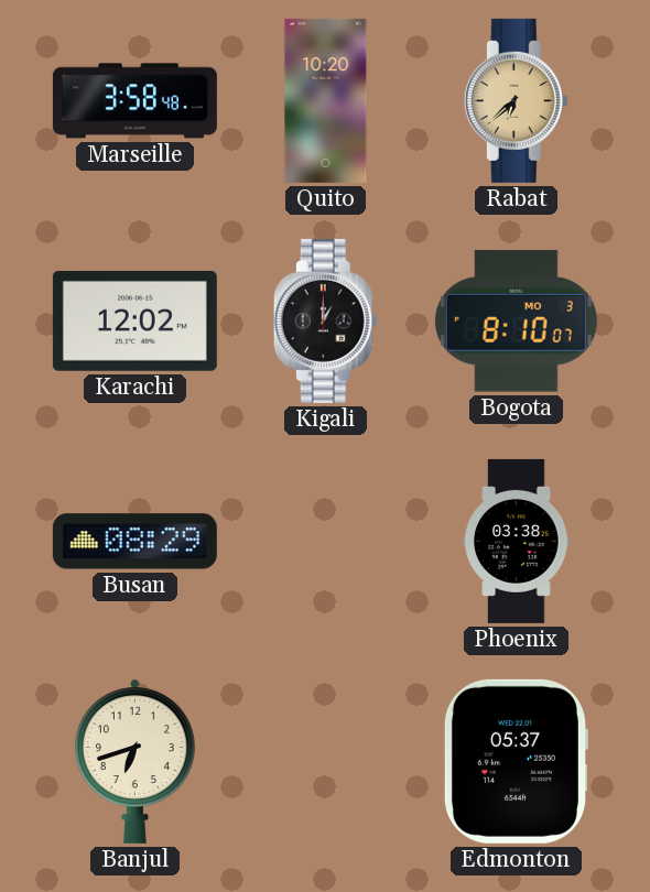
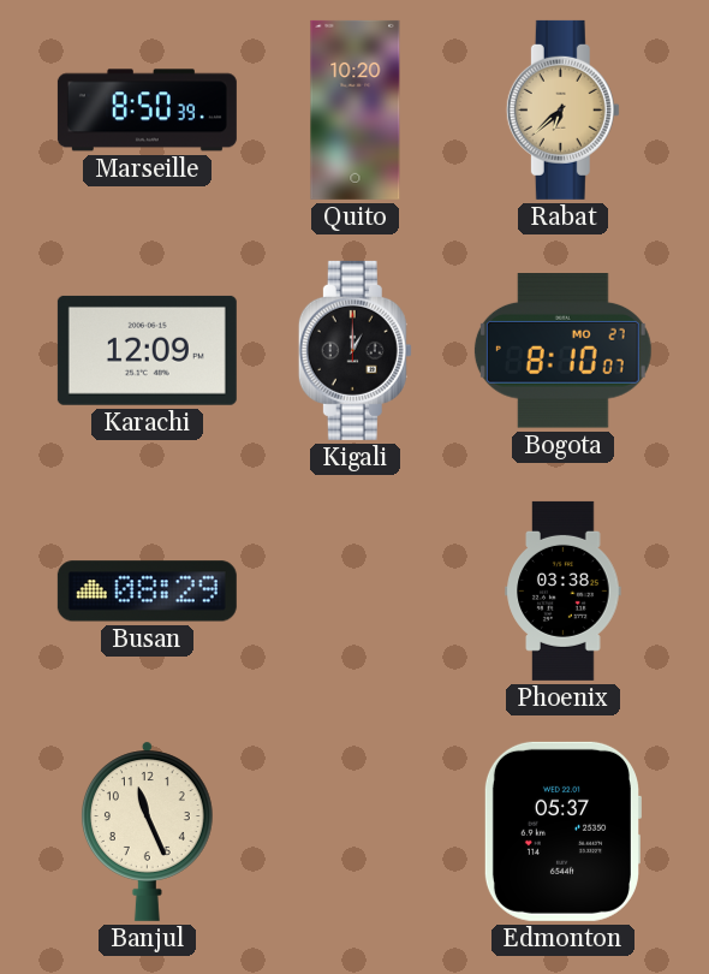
Marseille: 3:58 -> 8:50 (147, 111)
Karachi: 12:02 -> 12:09 (147, 350)
Bogota date: MO 3 -> MO 27 (562, 351)
Banjul: 6:42 -> 11:26 (147, 831)
